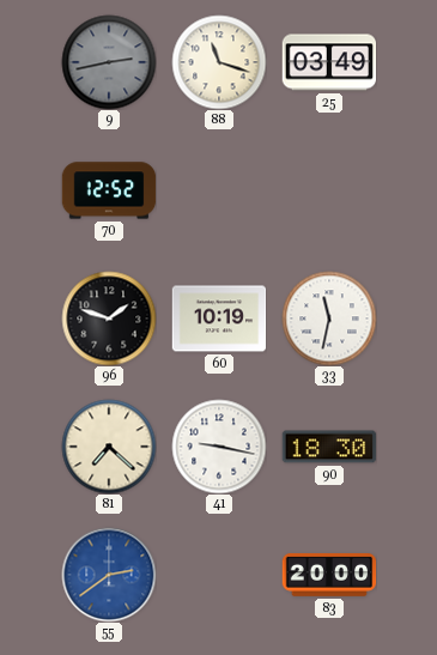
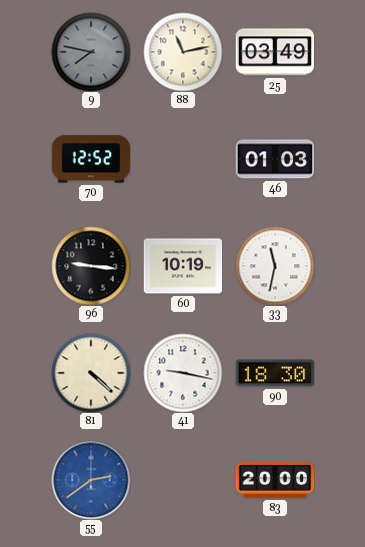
9: 2:43 -> 7:47 (91, 52)
88: 11:18 -> 11:13 (183, 52)
46: none -> 01:03 (275, 159)
96: 1:48 -> 9:16 (91, 266)
81: 7:22 -> 4:22 (91, 373)
